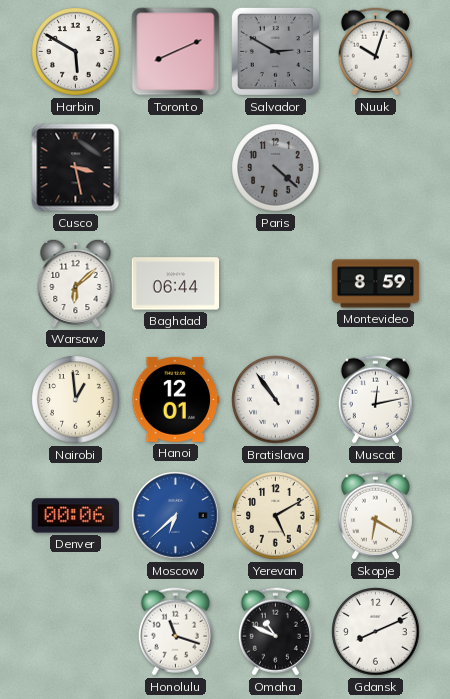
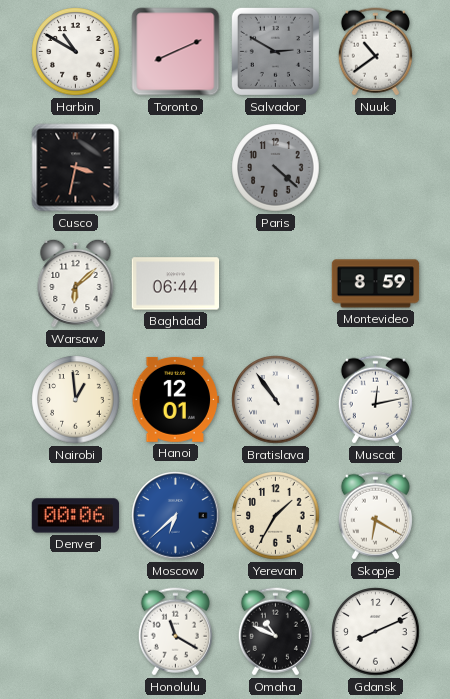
Harbin: 5:50 -> 10:50 (76, 52)
Nuuk: 10:03 -> 10:39 (375, 52)
Cusco: 3:28 -> 3:32 (76, 168)
Yerevan: 5:10 -> 1:35 (276, 516)
Honolulu: 11:18 -> 11:20 (175, 632)
